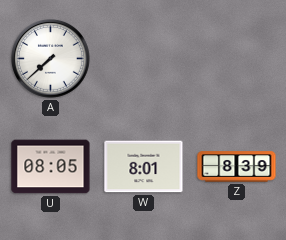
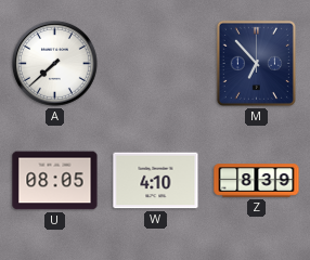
M: none -> 6:53 (256, 63)
W: 8:01 -> 4:10 (156, 181)
